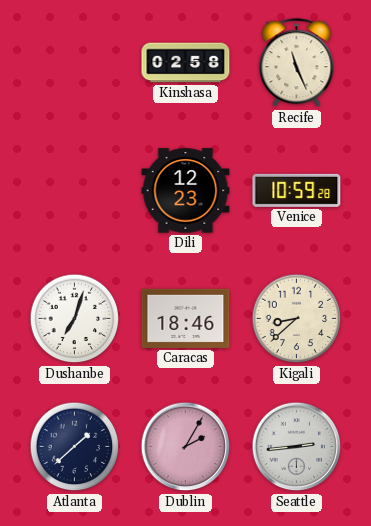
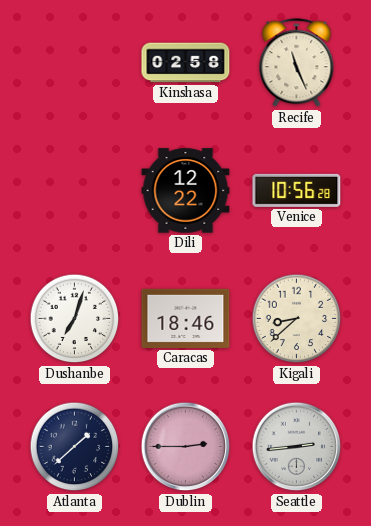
Dili: 12:23 -> 12:22 (186, 191)
Venice: 10:59 -> 10:56 (297, 190)
Dublin: 2:05 -> 2:45 (186, 447)
